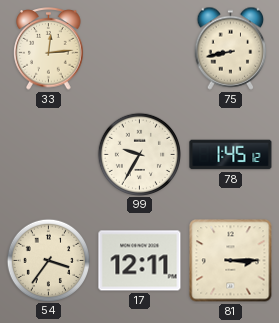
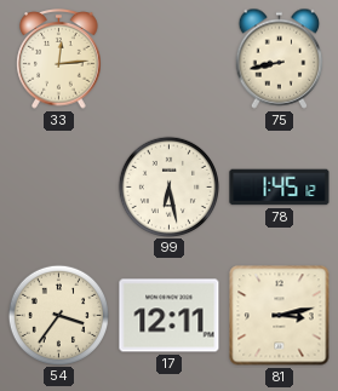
99: 9:35 -> 6:28 (168, 186)
81: 3:15 -> 3:13 (280, 316)
